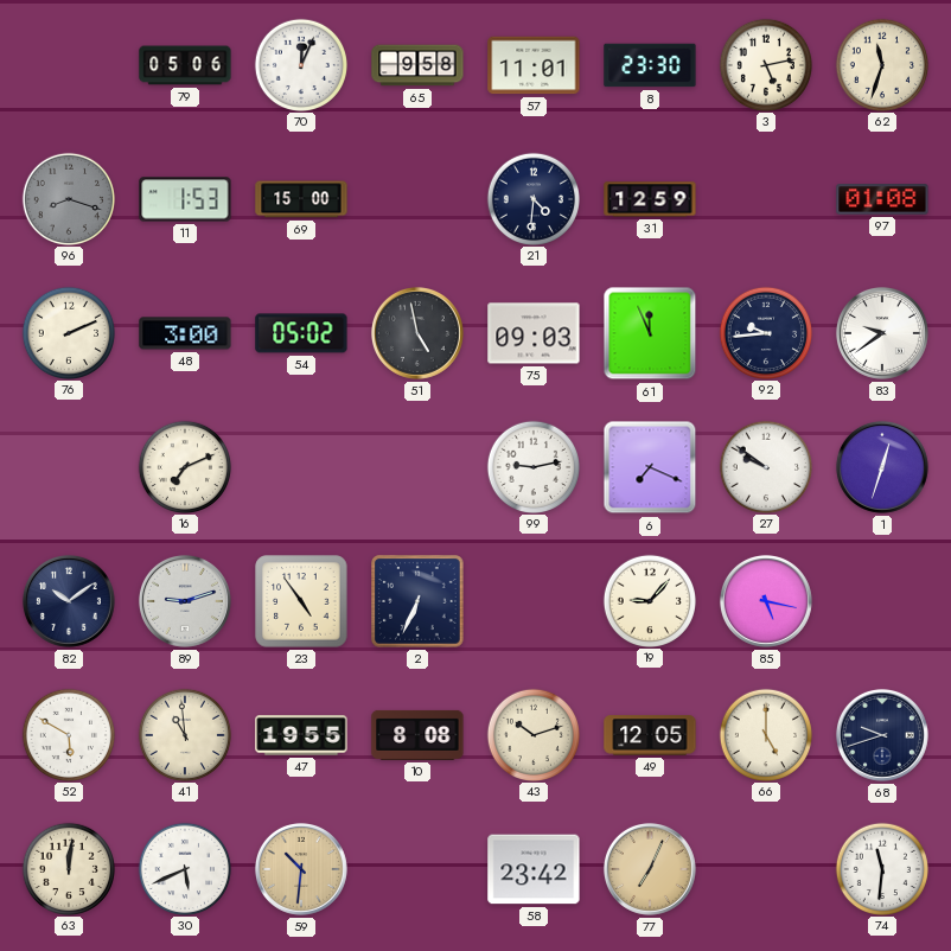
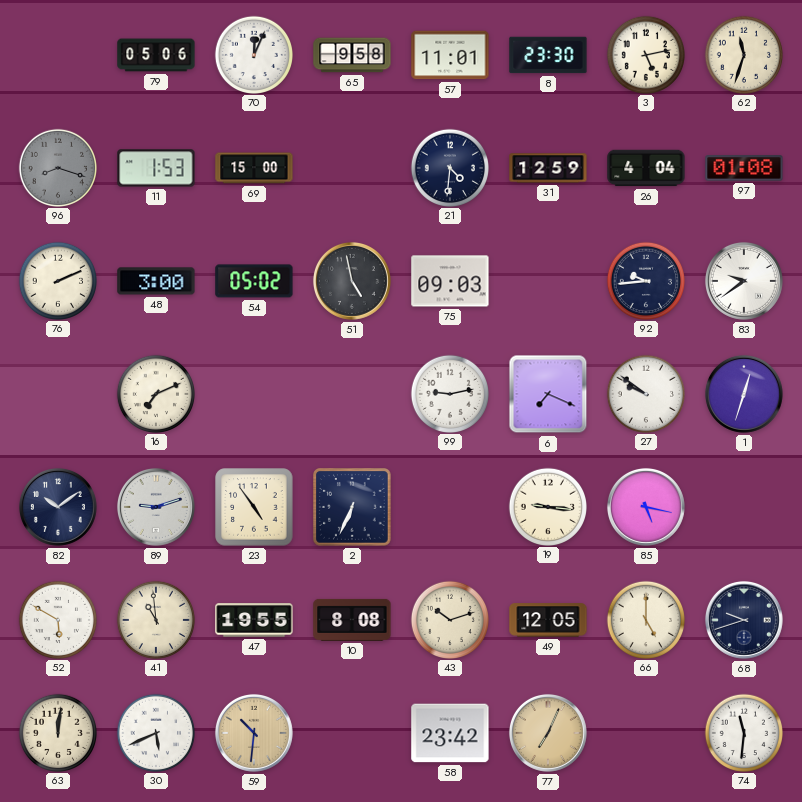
26: none -> 4:04 (646, 168)
61: 11:56 -> none (650, 333)
19: 9:07 -> 9:16 (547, 506)
